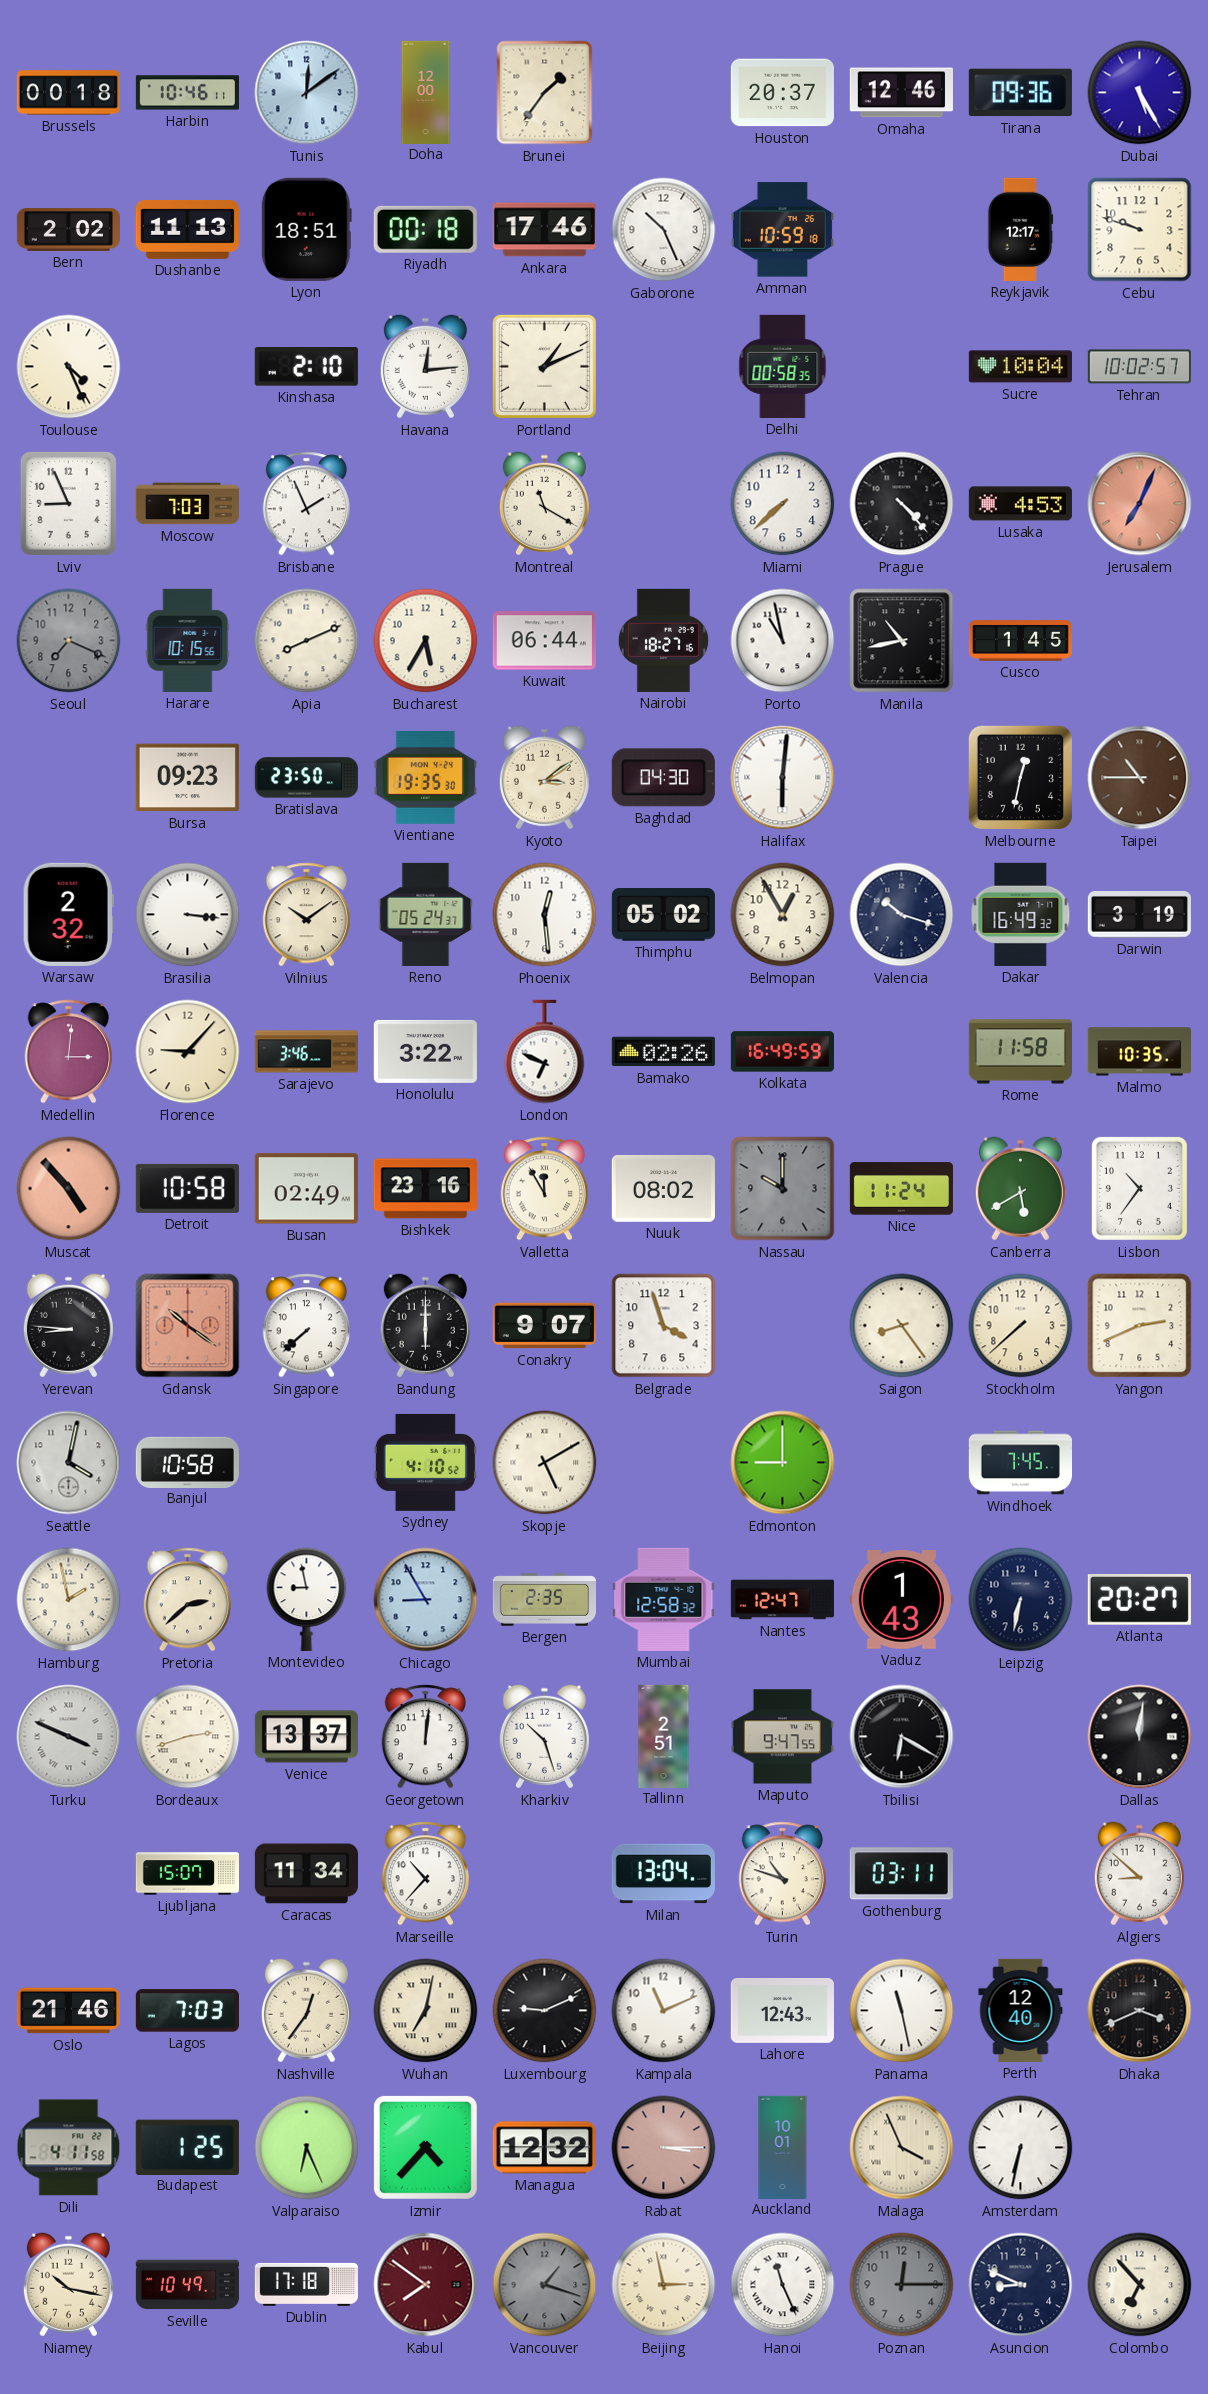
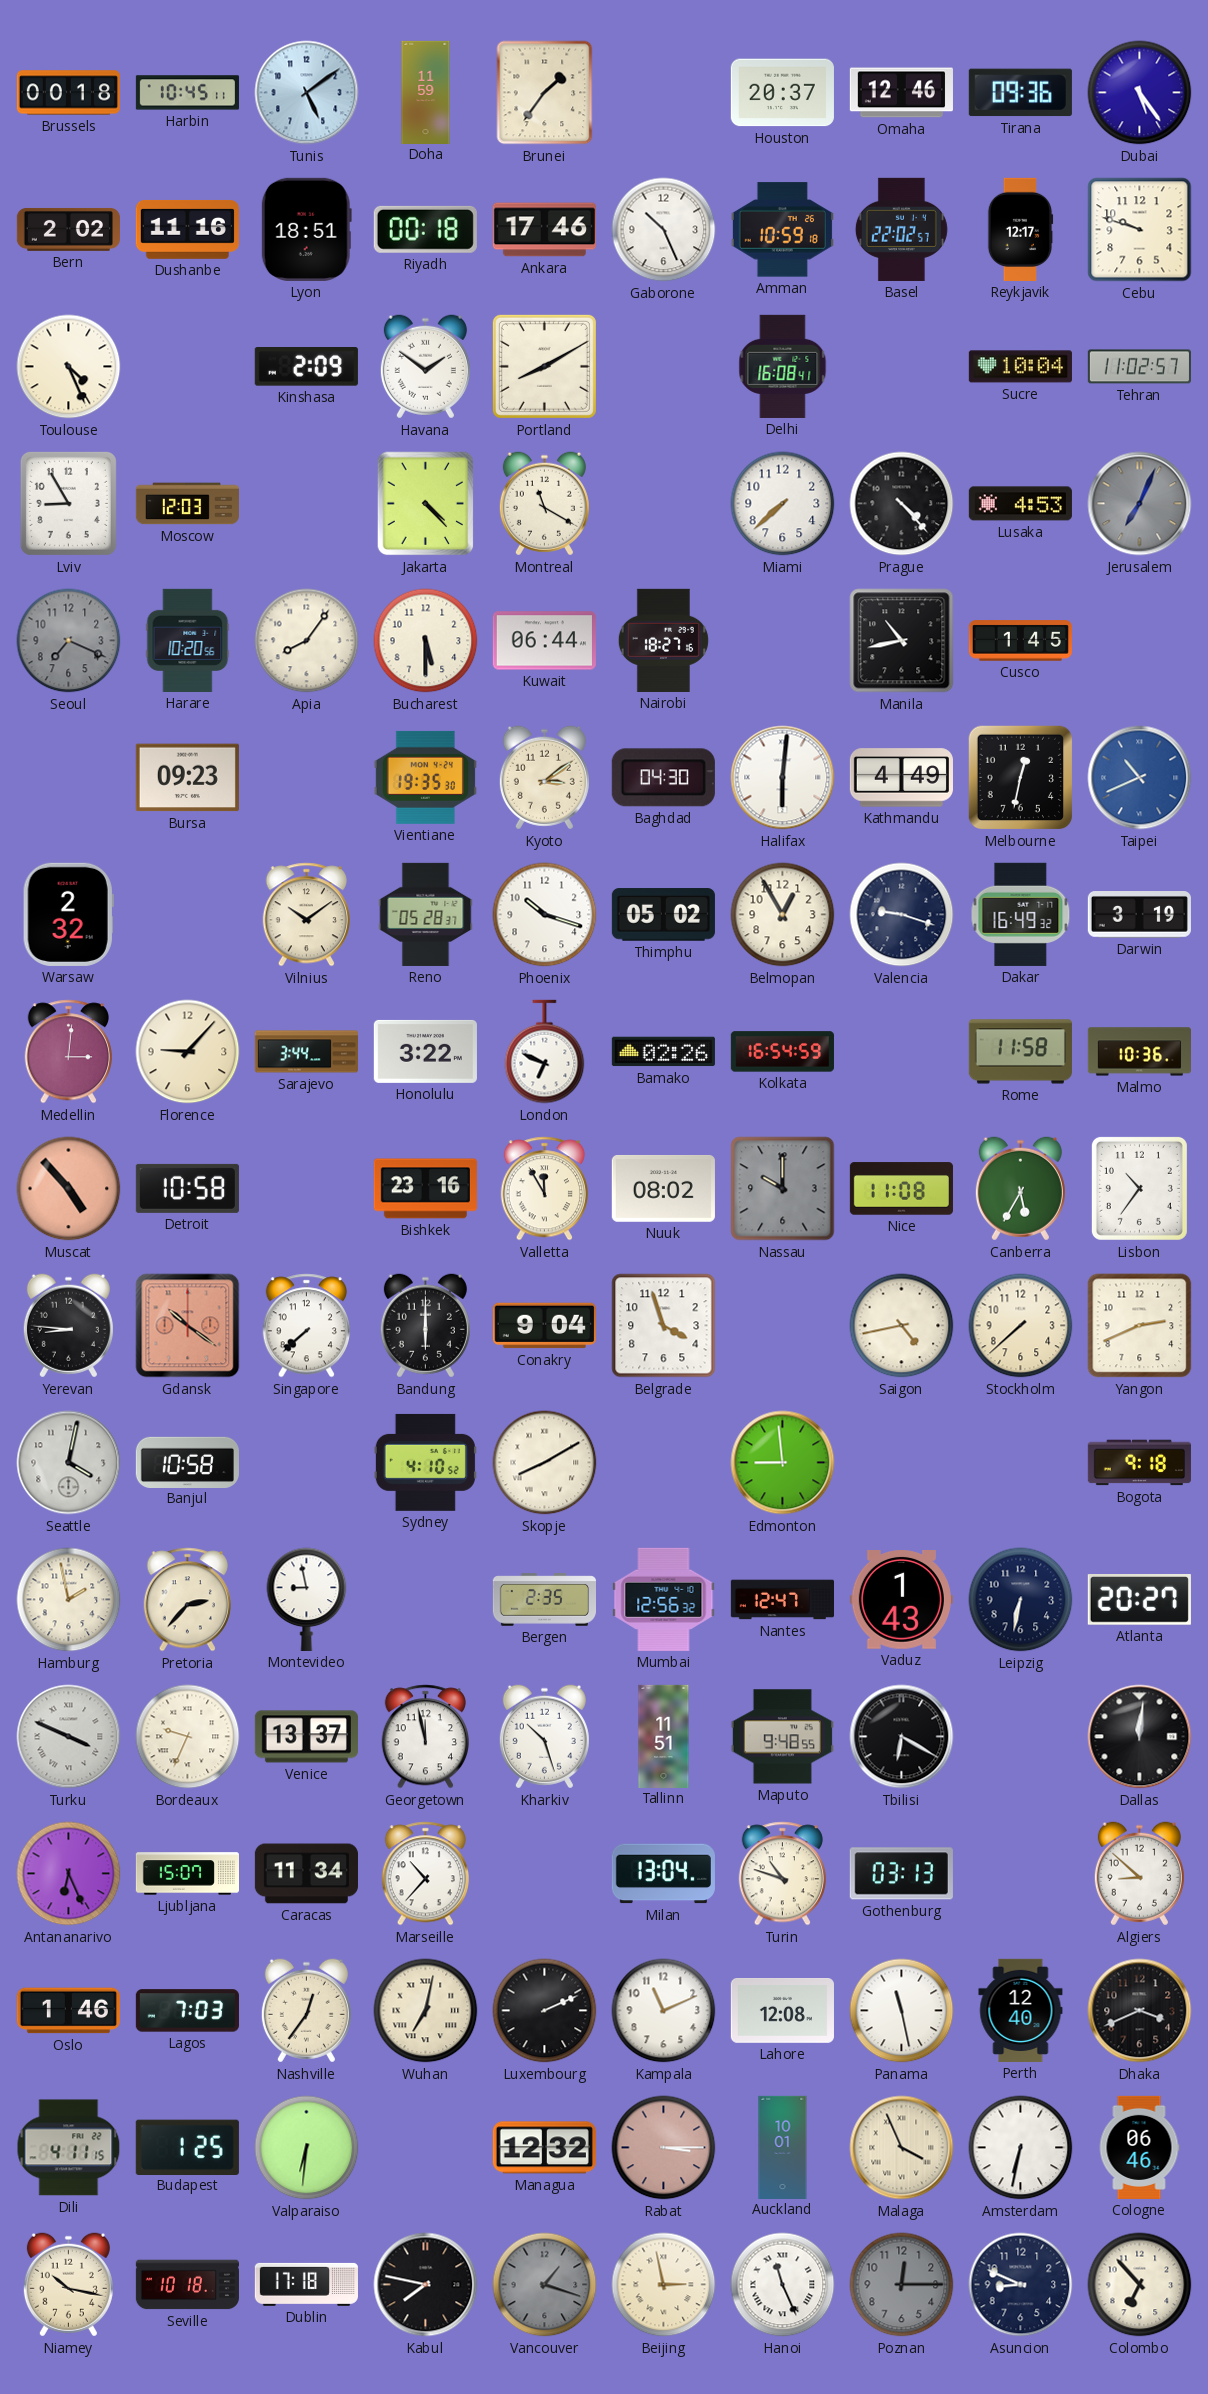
Harbin: 10:46 -> 10:45 (187, 93)
Tunis: 12:09 -> 5:09 (307, 93)
Doha: 12:00 -> 11:59 (426, 92)
Dubai: 5:25 -> 5:24 (1140, 93)
Dushanbe: 11:13 -> 11:16 (187, 230)
Basel: none -> 22:02 (901, 229)
Kinshasa: 2:10 -> 2:09 (306, 367)
Havana: 12:14 -> 1:51 (425, 367)
Portland: 1:11 -> 8:10 (544, 366)
Delhi: 00:58 -> 16:08 (783, 366)
Tehran: 10:02 -> 11:02 (1139, 367)
Lviv: 8:56 -> 8:55 (68, 503)
Moscow: 7:03 -> 12:03 (187, 504)
Brisbane: 1:56 -> none (306, 504)
Jakarta: none -> 4:23 (426, 504)
Jerusalem dial: salmon -> grey (1140, 504)
Harare: 10:15 -> 10:20 (188, 640)
Apia: 8:11 -> 8:06 (307, 641)
Bucharest: 5:35 -> 5:30 (426, 641)
Porto: 10:58 -> none (783, 641)
Bratislava: 23:50 -> none (306, 778)
Kathmandu: none -> 4:49 (901, 778)
Taipei: 10:45 -> 10:41 (1140, 778)
Taipei dial: brown -> blue (1140, 778)
Brasilia: 3:16 -> none (188, 915)
Reno: 05:24 -> 05:28 (426, 914)
Phoenix: 12:29 -> 10:18 (545, 915)
Valencia: 10:18 -> 9:18 (902, 915)
Sarajevo: 3:46 -> 3:44 (306, 1052)
Kolkata: 16:49 -> 16:54 (782, 1052)
Malmo: 10:35 -> 10:36 (1139, 1052)
Busan: 02:49 -> none (306, 1189)
Nice: 11:24 -> 11:08 (901, 1189)
Canberra: 5:40 -> 5:35 (1020, 1189)
Conakry: 9:07 -> 9:04 (544, 1326)
Saigon: 8:24 -> 4:43 (902, 1326)
Skopje: 5:10 -> 8:10 (545, 1463)
Edmonton: 9:00 -> 8:59 (783, 1463)
Windhoek: 7:45 -> none (1020, 1463)
Bogota: none -> 9:18 (1139, 1463)
Pretoria: 2:38 -> 2:37 (187, 1600)
Chicago: 8:55 -> none (426, 1600)
Mumbai: 12:58 -> 12:56 (664, 1599)
Bordeaux: 2:42 -> 9:34 (188, 1737)
Georgetown: 12:01 -> 11:58 (425, 1737)
Tallinn: 2:51 -> 11:51 (664, 1736)
Maputo: 9:47 -> 9:48 (782, 1737)
Antananarivo: none -> 6:26 (69, 1874)
Gothenburg: 03:11 -> 03:13 (901, 1874)
Oslo: 21:46 -> 1:46 (68, 2011)
Luxembourg: 9:11 -> 2:11 (545, 2011)
Lahore: 12:43 -> 12:08 (782, 2011)
Dili: 4:11:58 -> 4:11:15 (69, 2148)
Valparaiso: 6:26 -> 6:31 (307, 2148)
Izmir: 4:37 -> none (425, 2147)
Cologne: none -> 06:46 (1139, 2147)
Seville: 10:49 -> 10:18 (187, 2285)
Kabul: 7:51 -> 7:47 (426, 2285)
Kabul dial: burgundy -> black (426, 2285)
